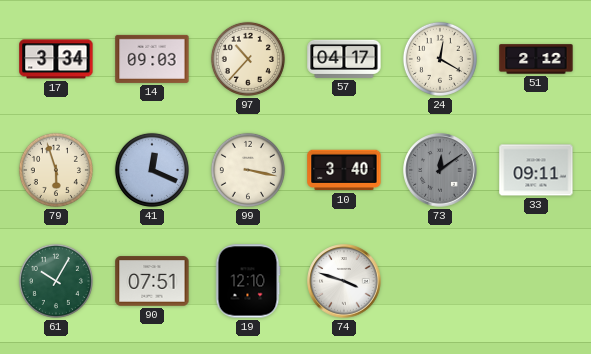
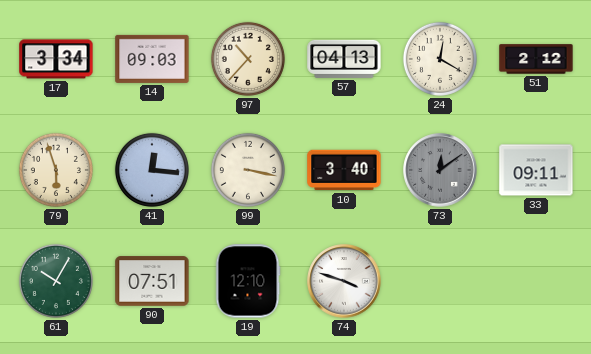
57: 04:17 -> 04:13 (344, 59)
41: 12:19 -> 12:16 (152, 170)
